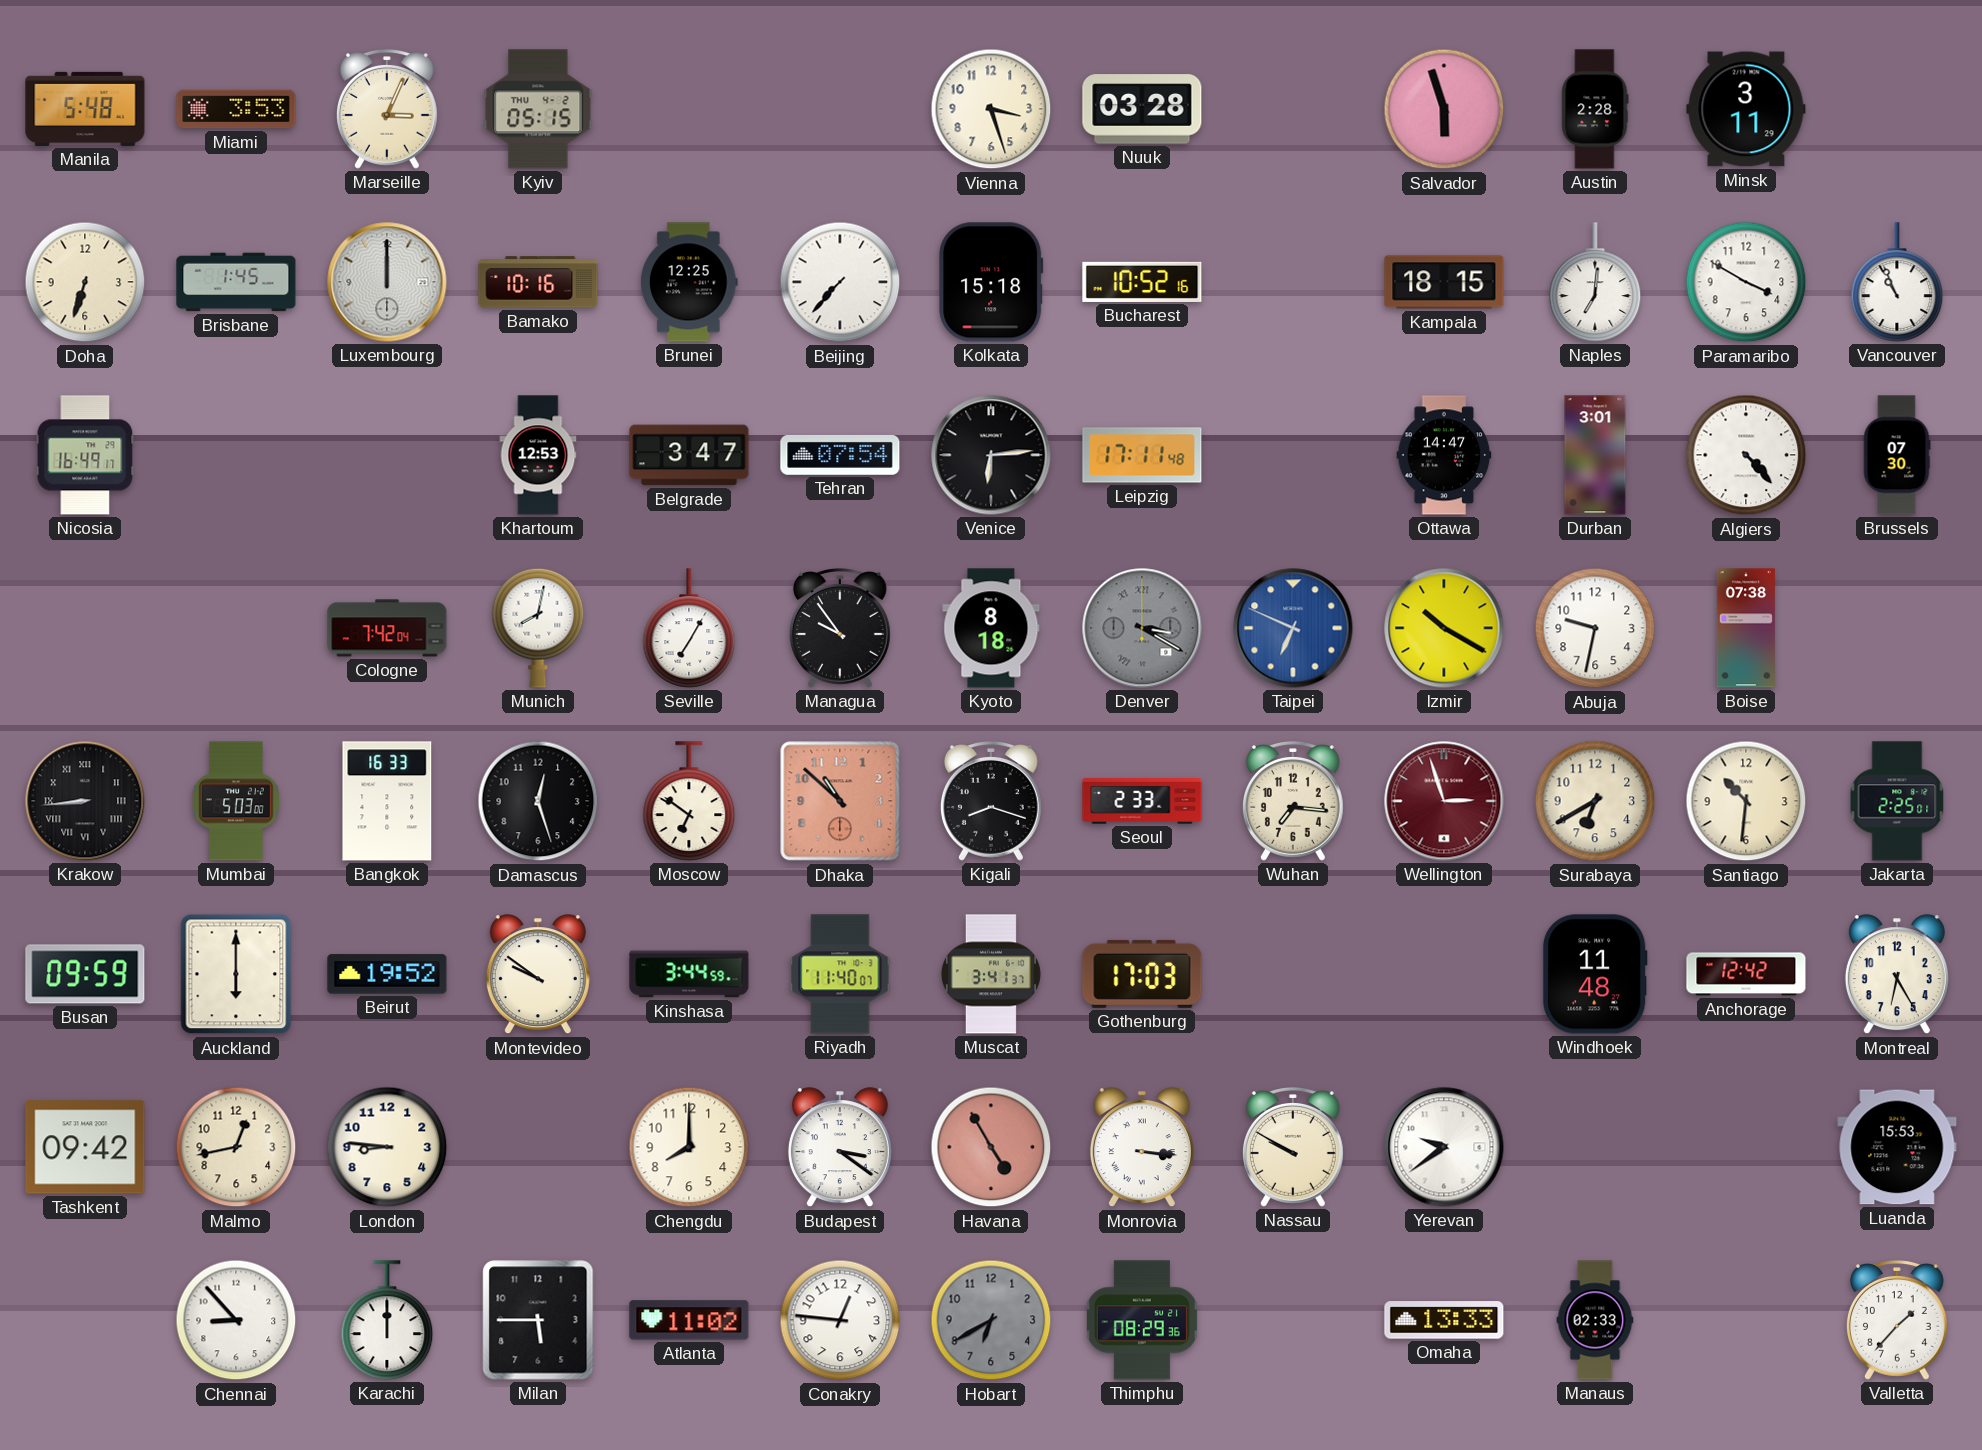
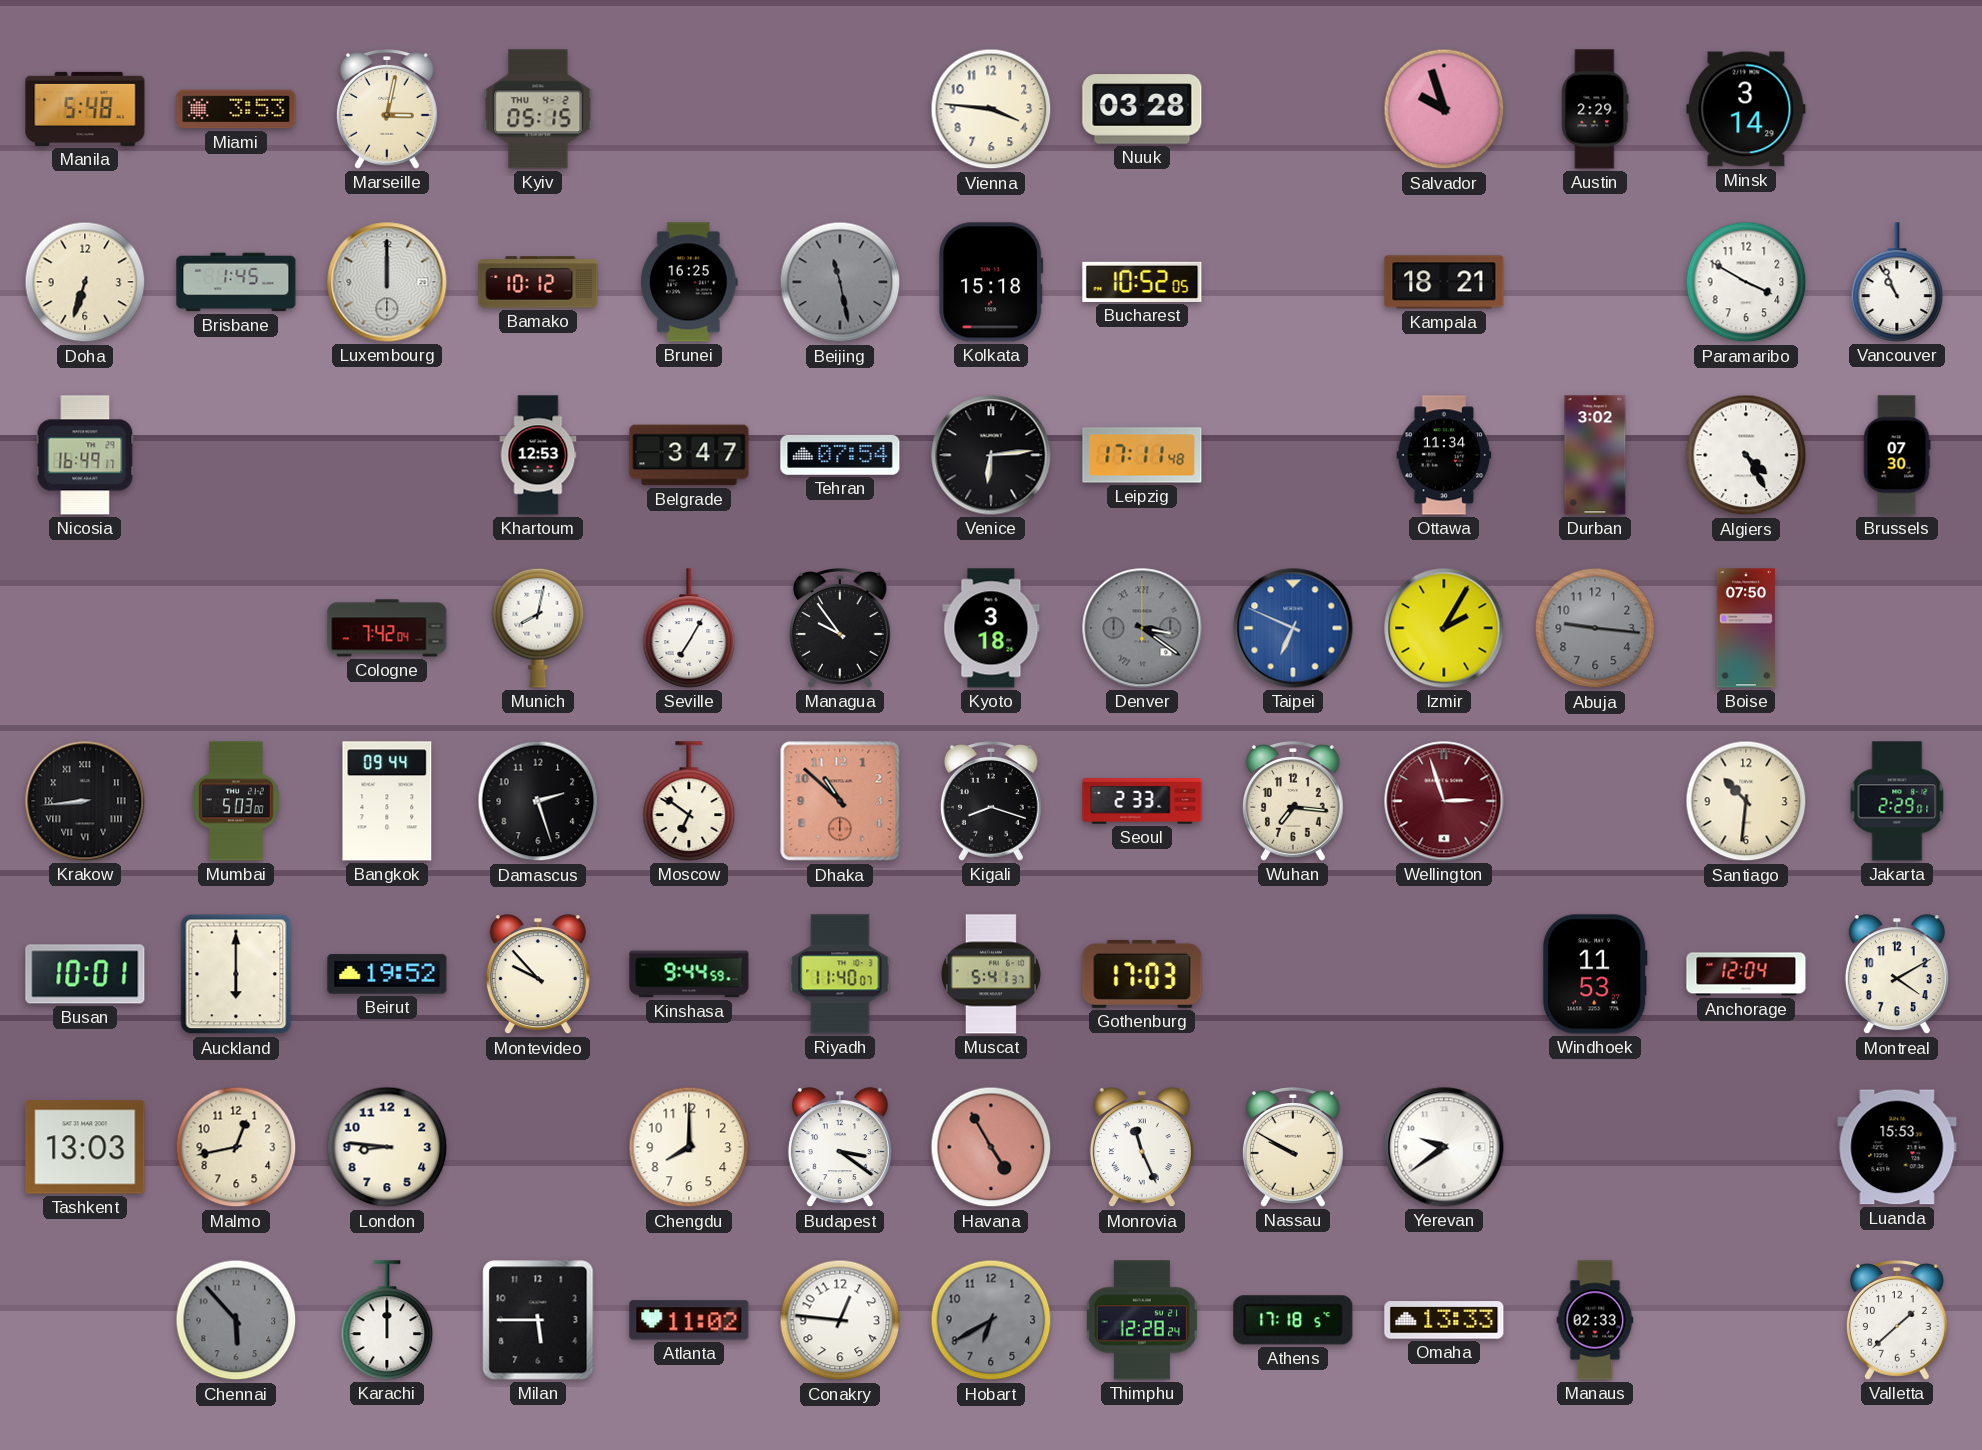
Marseille: 3:04 -> 3:02 (387, 110)
Vienna: 3:27 -> 3:46 (991, 109)
Salvador: 5:57 -> 9:57 (1444, 109)
Austin: 2:28 -> 2:29 (1595, 109)
Minsk: 3:11 -> 3:14 (1746, 109)
Bamako: 10:16 -> 10:12 (538, 282)
Brunei: 12:25 -> 16:25 (689, 282)
Beijing: 7:37 -> 11:28 (840, 282)
Beijing dial: white -> grey (840, 282)
Bucharest: 10:52:16 -> 10:52:05 (1142, 282)
Kampala: 18:15 -> 18:21 (1444, 282)
Naples: 7:01 -> none (1595, 282)
Ottawa: 14:47 -> 11:34 (1444, 455)
Durban: 3:01 -> 3:02 (1595, 455)
Algiers: 4:23 -> 4:25 (1746, 455)
Kyoto: 8:18 -> 3:18 (991, 628)
Denver: 3:20 -> 3:21 (1142, 628)
Izmir: 10:20 -> 2:05 (1444, 628)
Abuja: 9:32 -> 9:16 (1595, 628)
Abuja dial: white -> grey (1595, 628)
Boise: 07:38 -> 07:50 (1746, 628)
Bangkok: 16:33 -> 09:44 (387, 801)
Damascus: 12:27 -> 2:27 (538, 801)
Surabaya: 6:40 -> none (1595, 801)
Jakarta: 2:25 -> 2:29 (1897, 801)
Busan: 09:59 -> 10:01 (85, 974)
Montevideo: 9:51 -> 9:53 (538, 975)
Kinshasa: 3:44 -> 9:44 (689, 974)
Muscat: 3:41 -> 5:41 (991, 974)
Windhoek: 11:48 -> 11:53 (1595, 974)
Anchorage: 12:42 -> 12:04 (1746, 974)
Montreal: 6:25 -> 4:10 (1897, 975)
Tashkent: 09:42 -> 13:03 (85, 1147)
Monrovia: 3:16 -> 11:26 (1142, 1148)
Chennai: 8:53 -> 5:53 (236, 1320)
Chennai dial: white -> grey (236, 1320)
Thimphu: 08:29 -> 12:28 (1142, 1320)
Athens: none -> 17:18 (1293, 1320)
Valletta: 1:37 -> 1:38 (1897, 1321)
